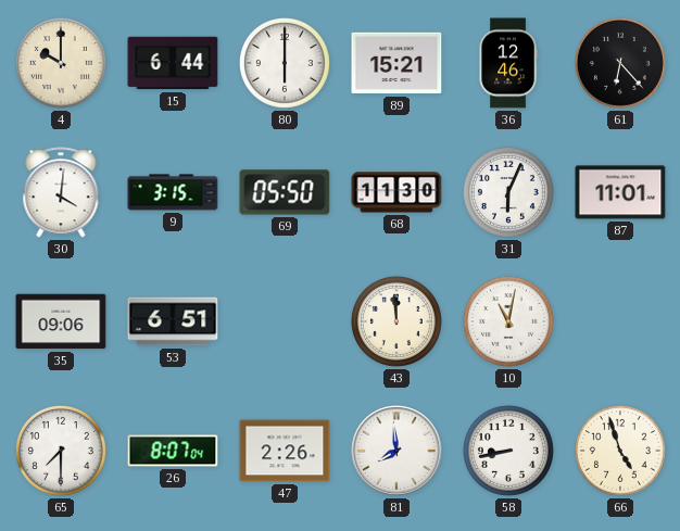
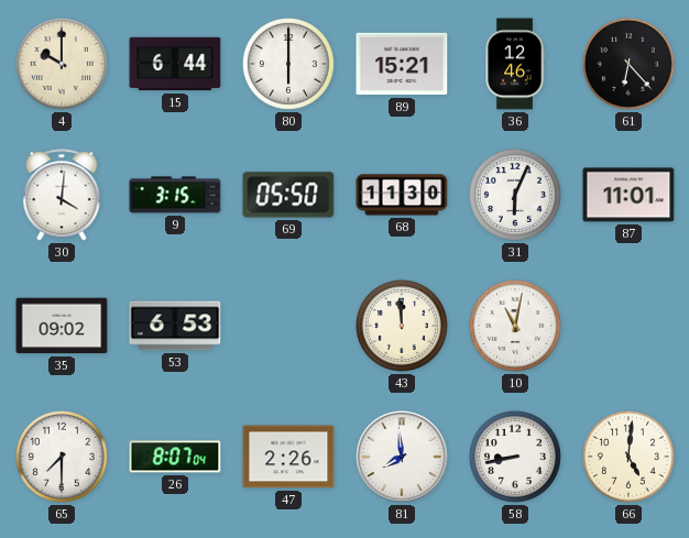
35: 09:06 -> 09:02 (62, 326)
53: 6:51 -> 6:53 (175, 326)
66: 4:57 -> 5:01 (628, 457)
